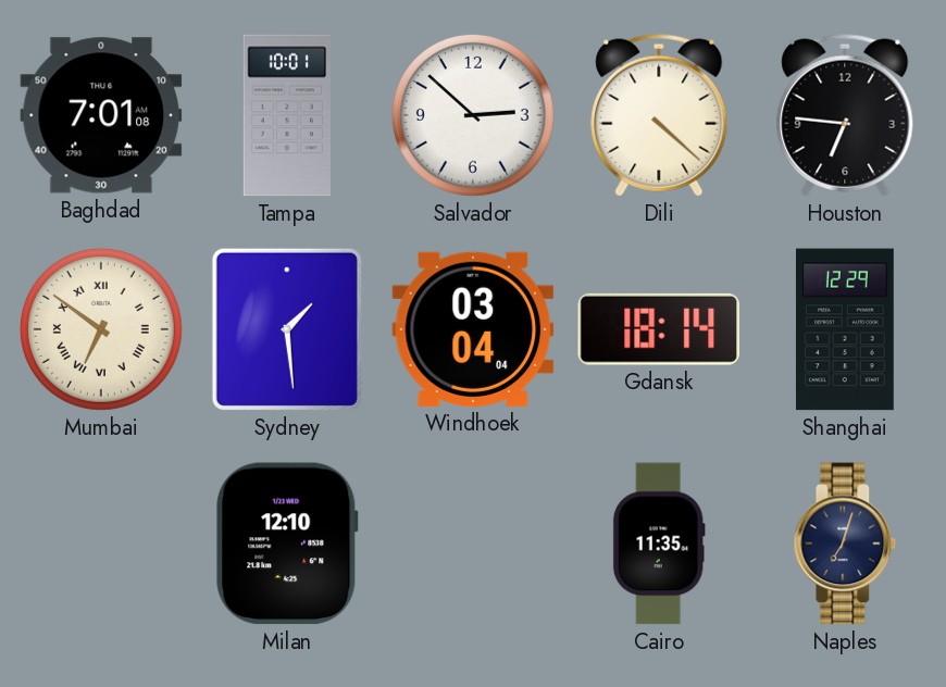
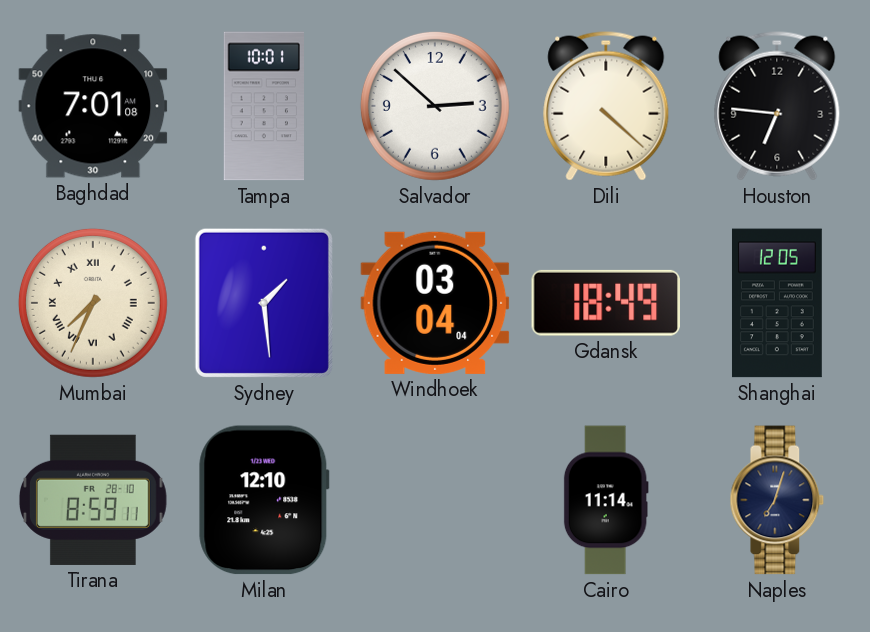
Mumbai: 6:51 -> 7:34 (93, 303)
Gdansk: 18:14 -> 18:49 (605, 303)
Shanghai: 12:29 -> 12:05 (777, 303)
Tirana: none -> 8:59 (93, 500)
Cairo: 11:35 -> 11:14 (606, 500)
